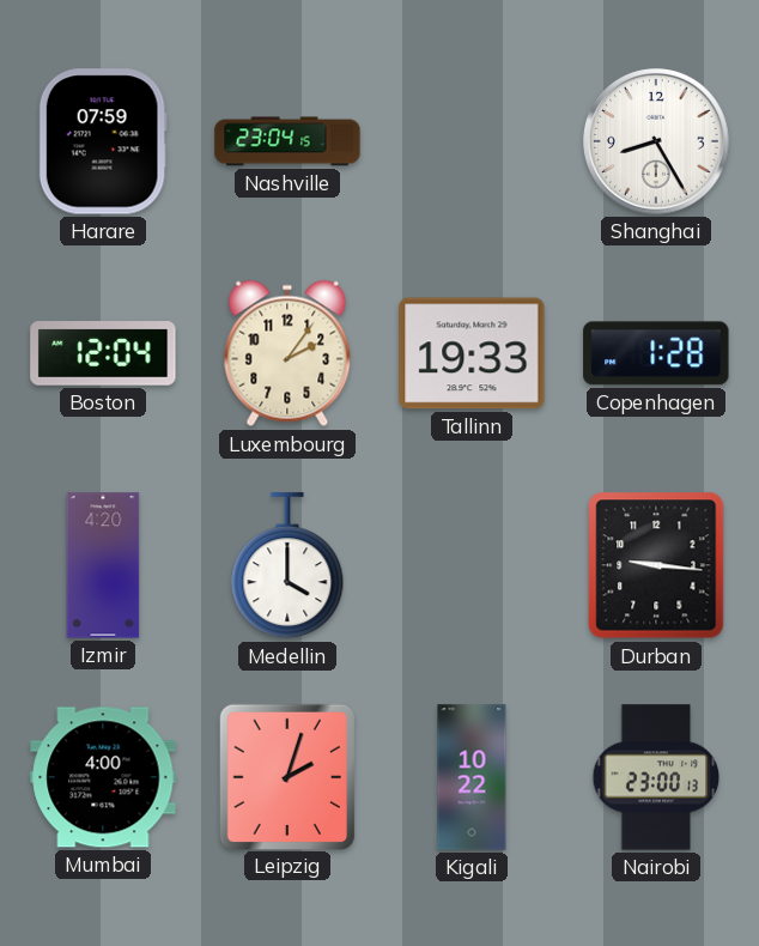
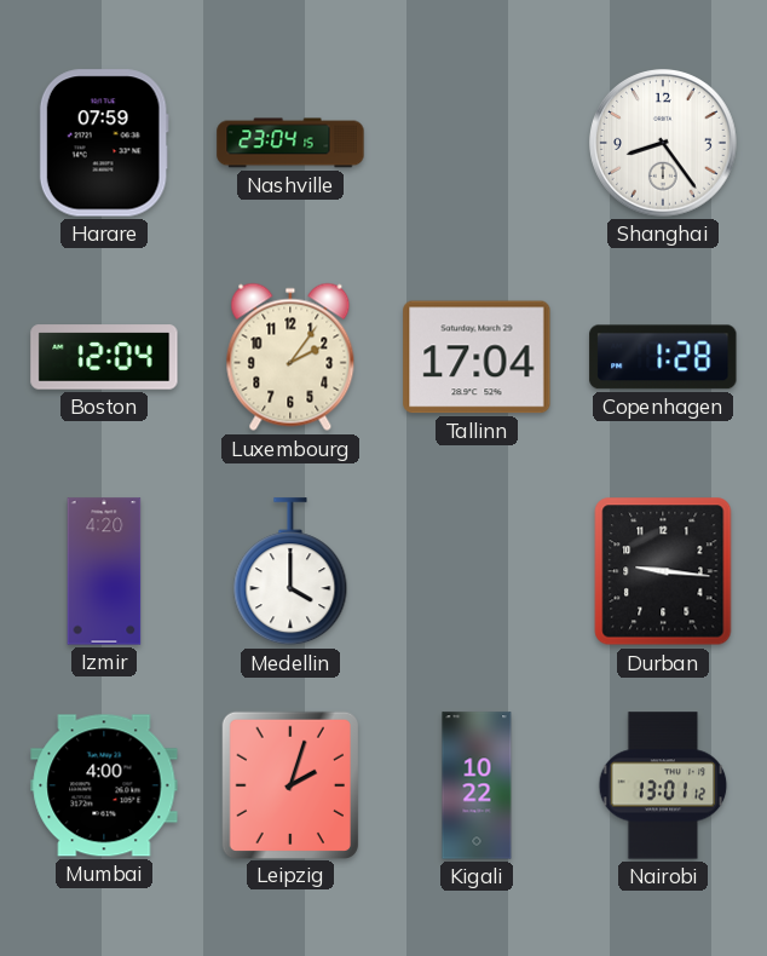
Shanghai: 8:25 -> 8:24 (664, 144)
Tallinn: 19:33 -> 17:04 (477, 357)
Nairobi: 23:00 -> 13:01 (663, 785)
